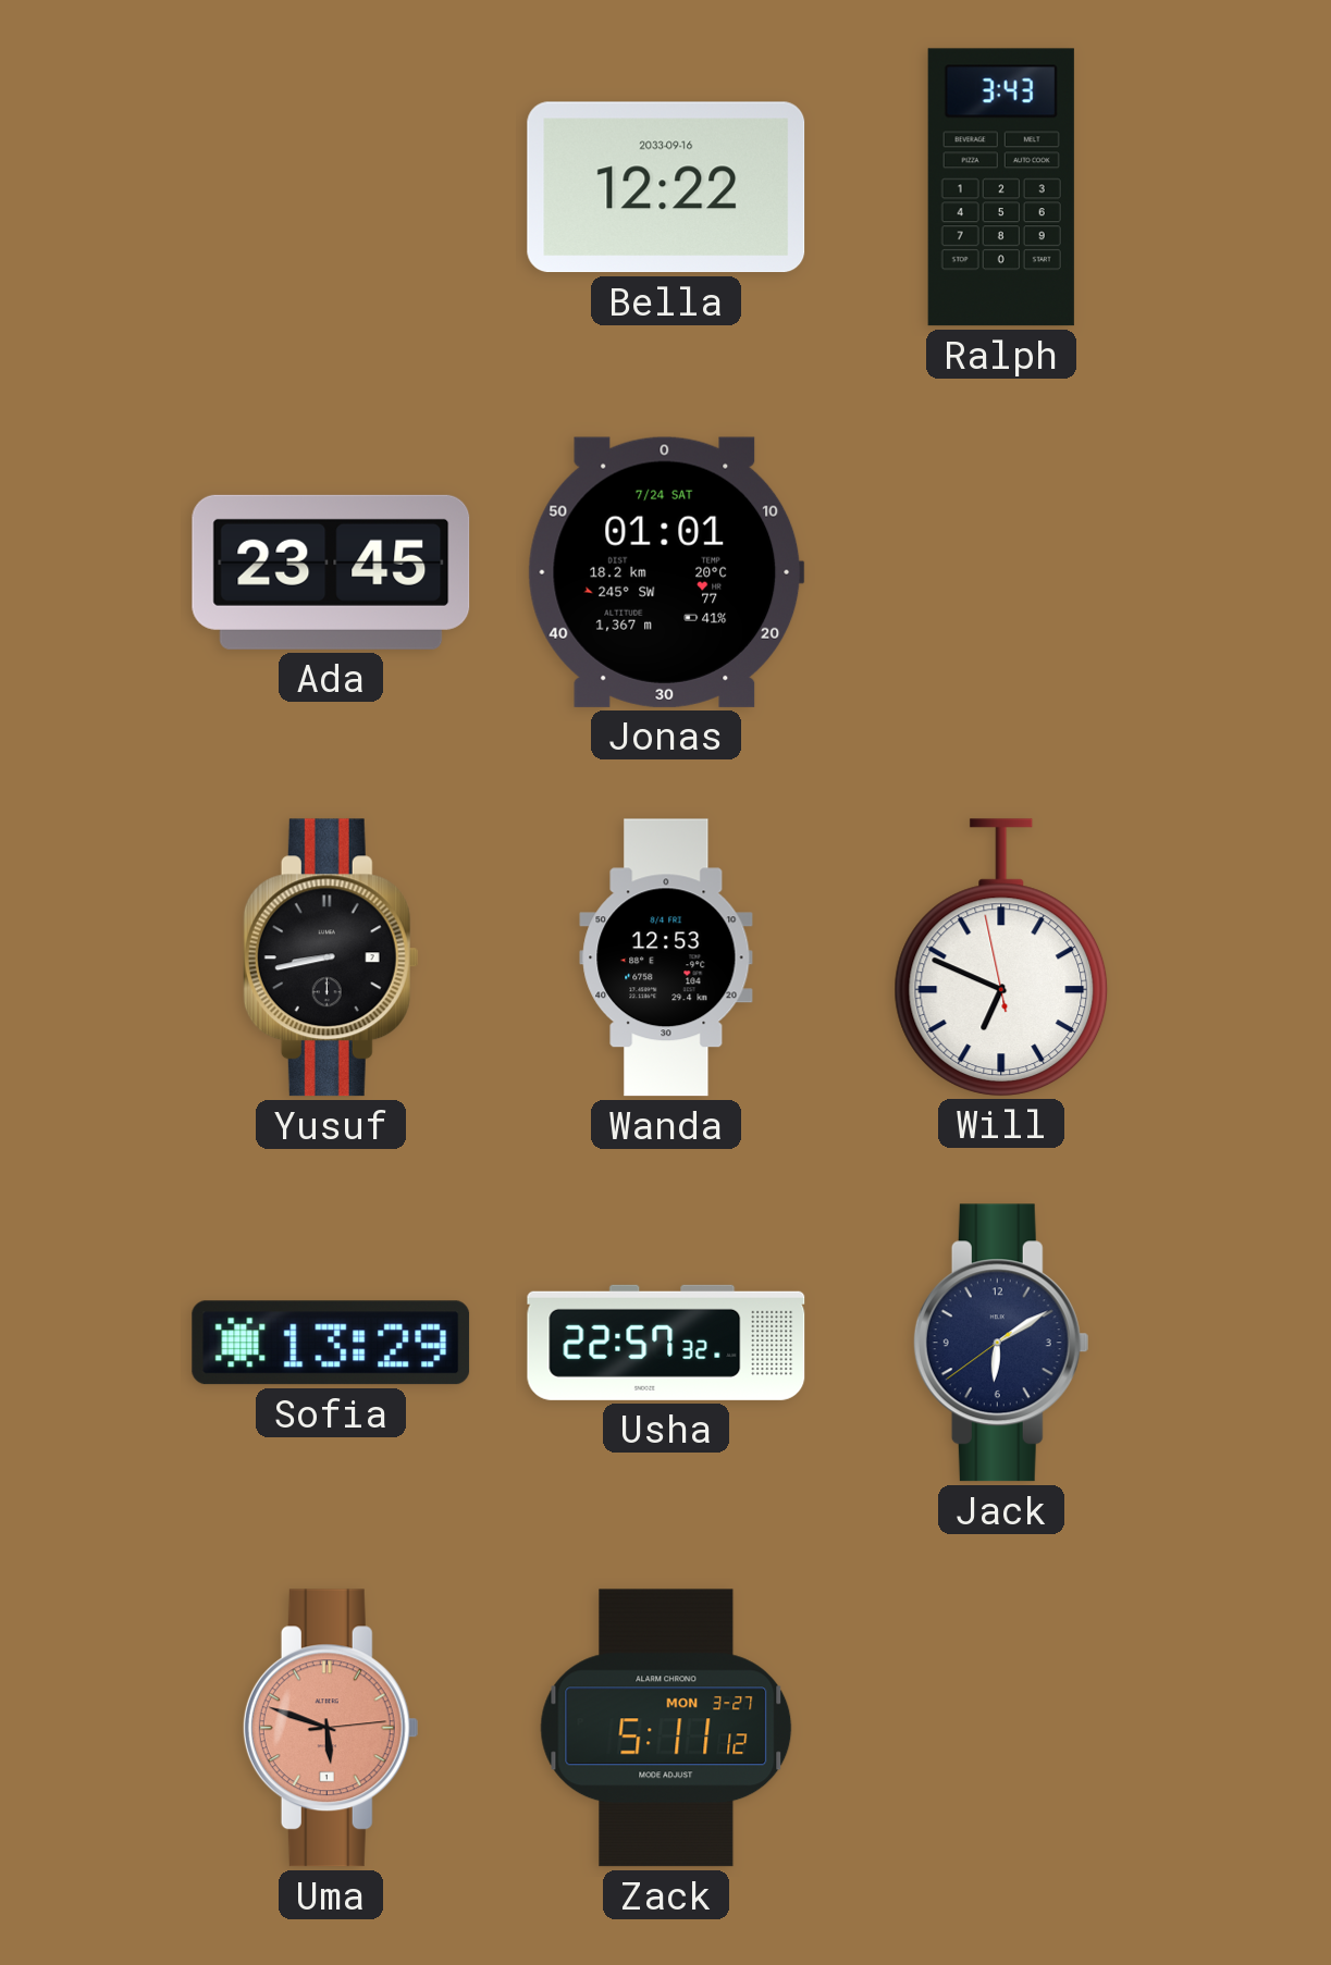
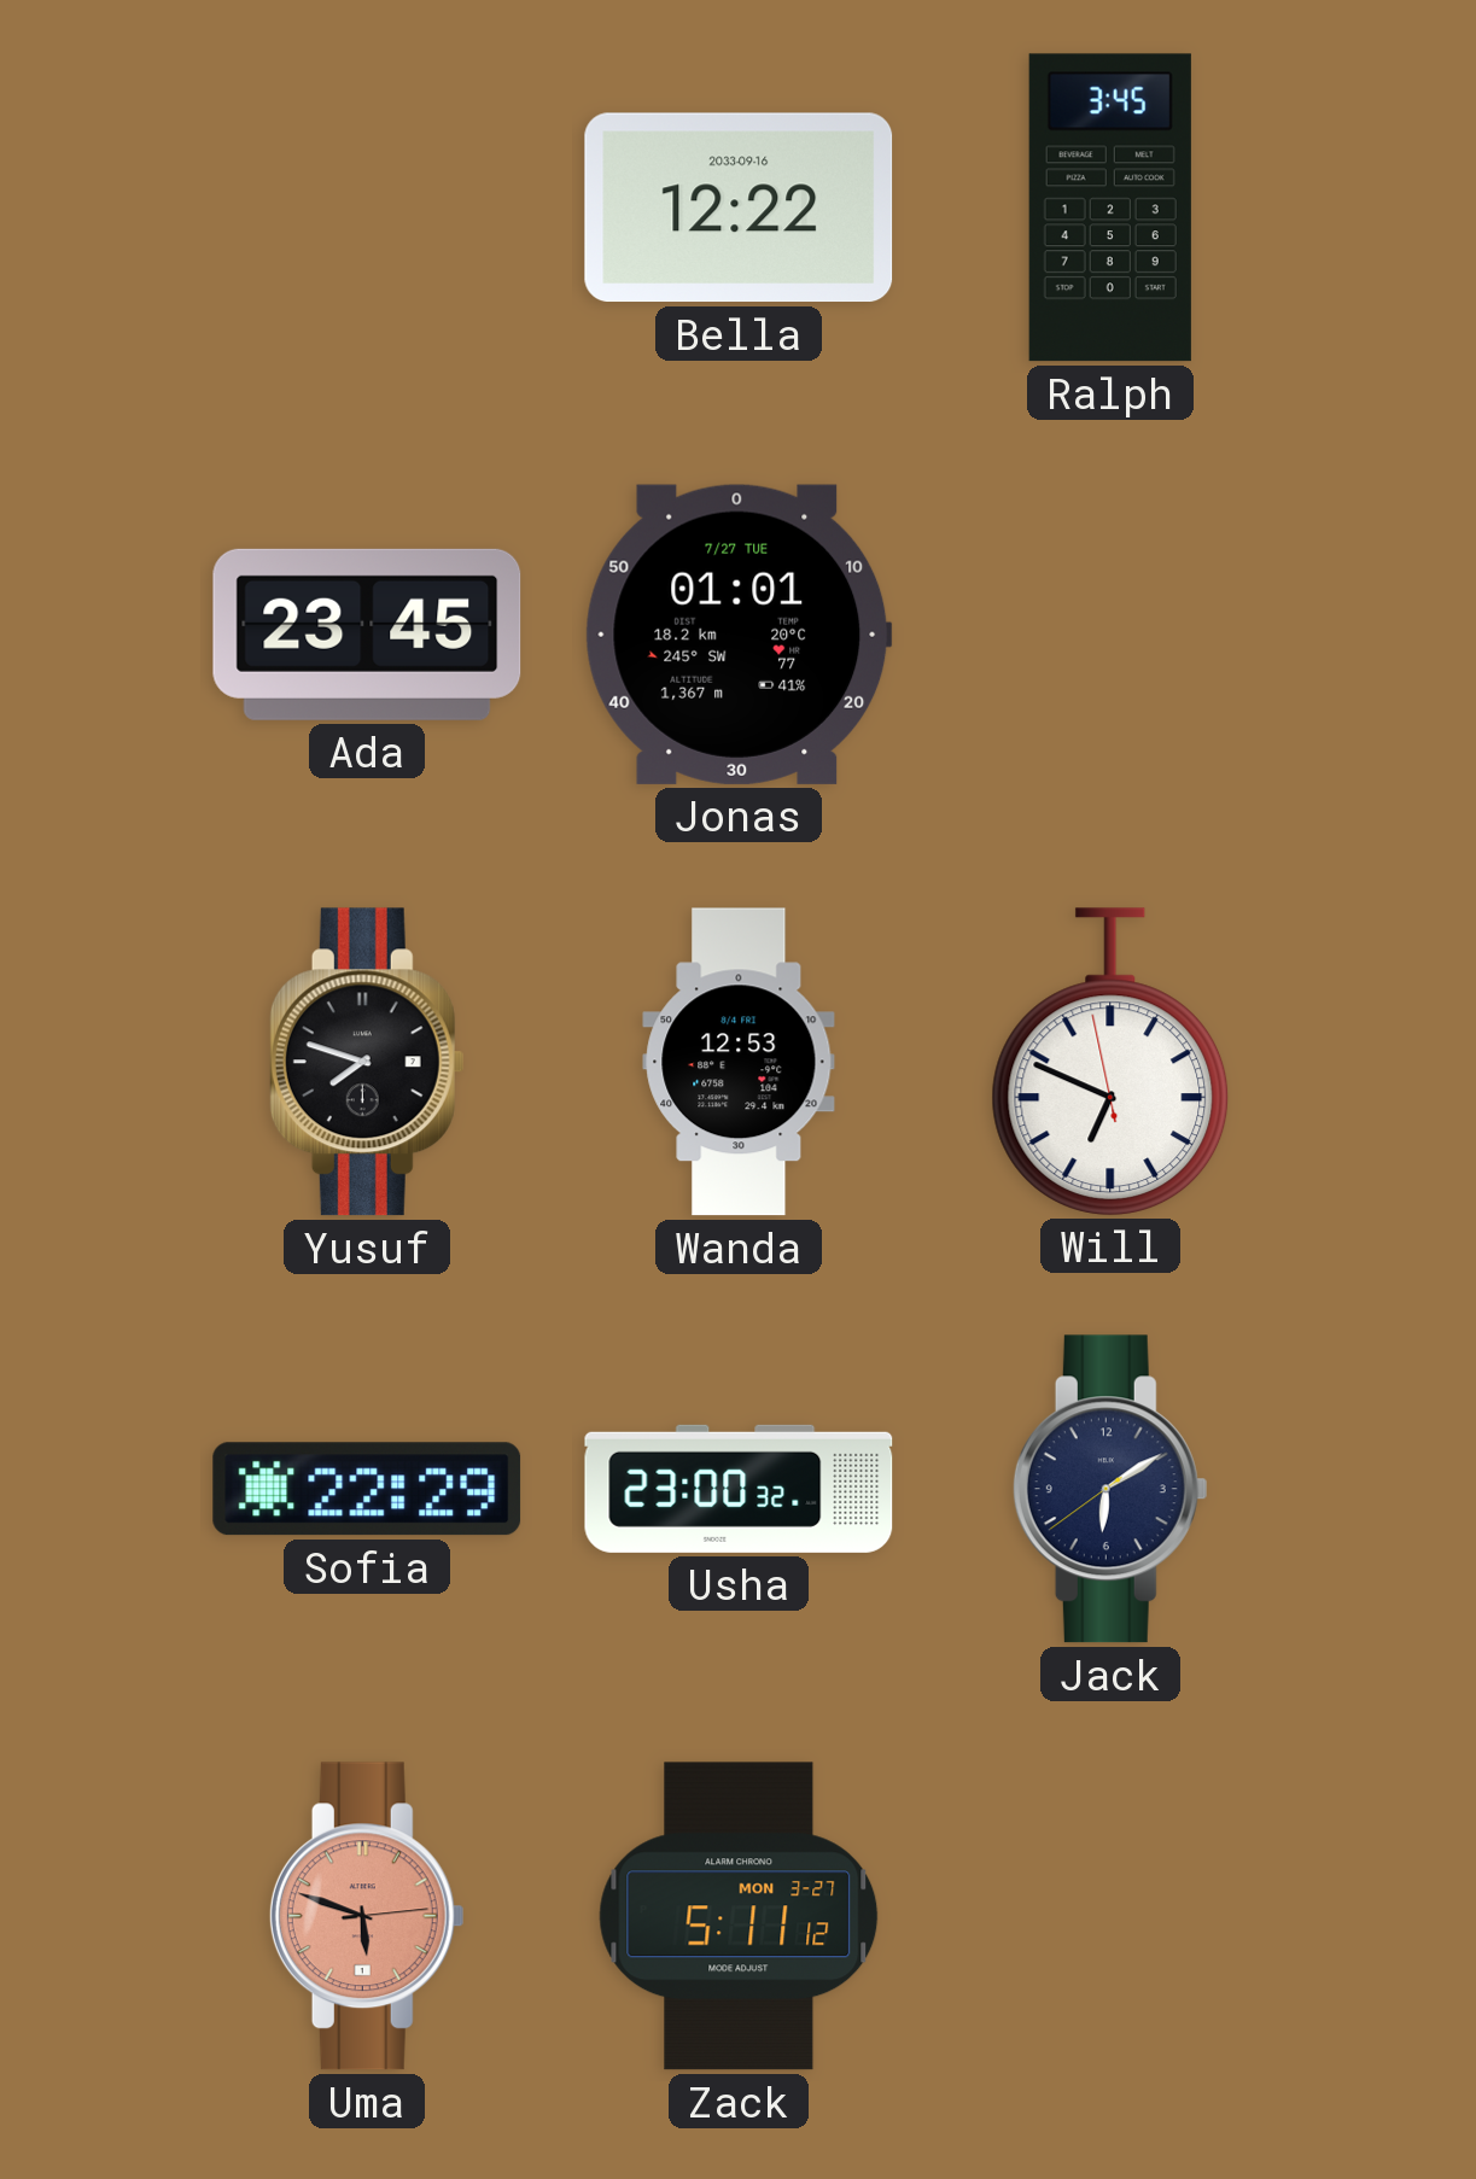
Ralph: 3:43 -> 3:45 (1110, 208)
Jonas date: 7/24 SAT -> 7/27 TUE (739, 635)
Yusuf: 8:43 -> 7:48 (367, 1062)
Sofia: 13:29 -> 22:29 (367, 1489)
Usha: 22:57 -> 23:00 (739, 1489)
